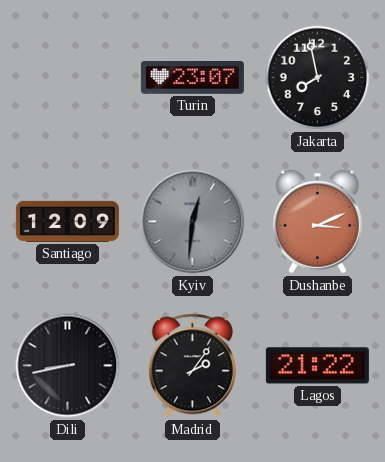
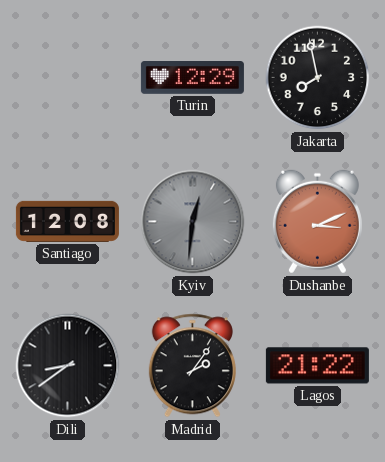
Turin: 23:07 -> 12:29 (192, 78)
Santiago: 12:09 -> 12:08 (67, 221)
Dili: 8:43 -> 8:39 (68, 366)
